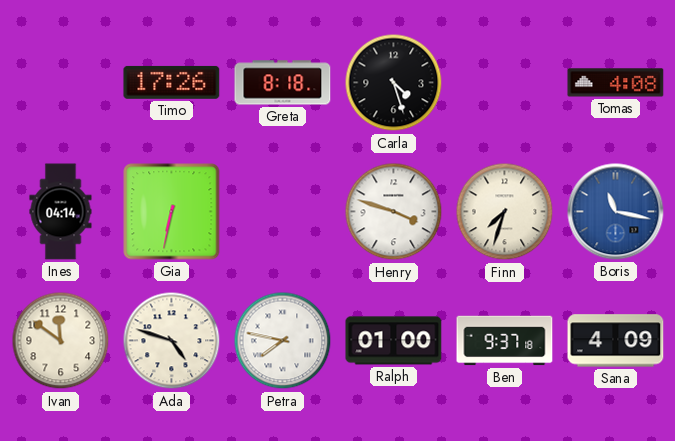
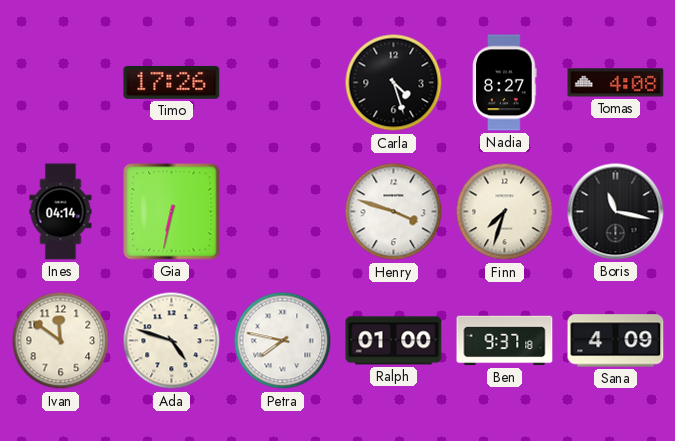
Greta: 8:18 -> none (283, 83)
Nadia: none -> 8:27 (505, 83)
Boris dial: blue -> black (616, 212)
